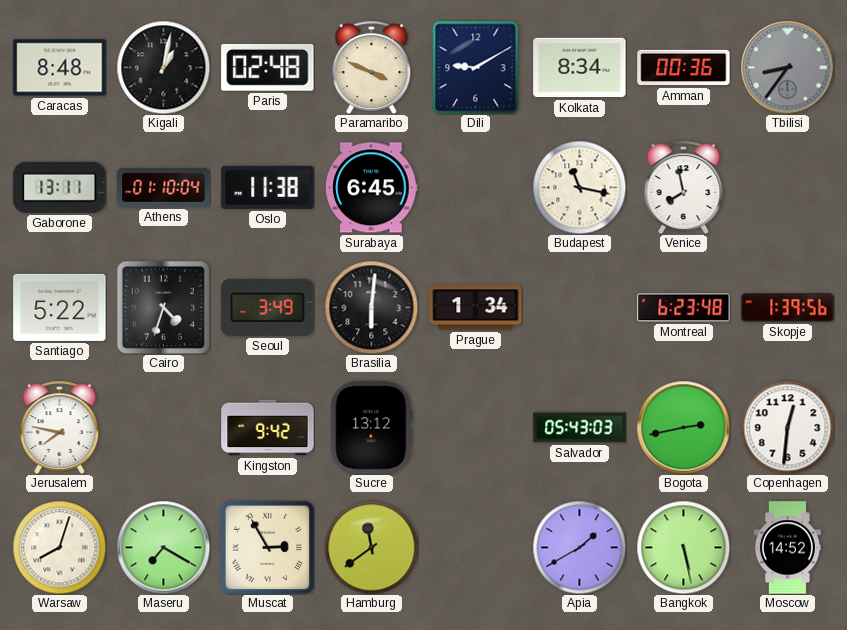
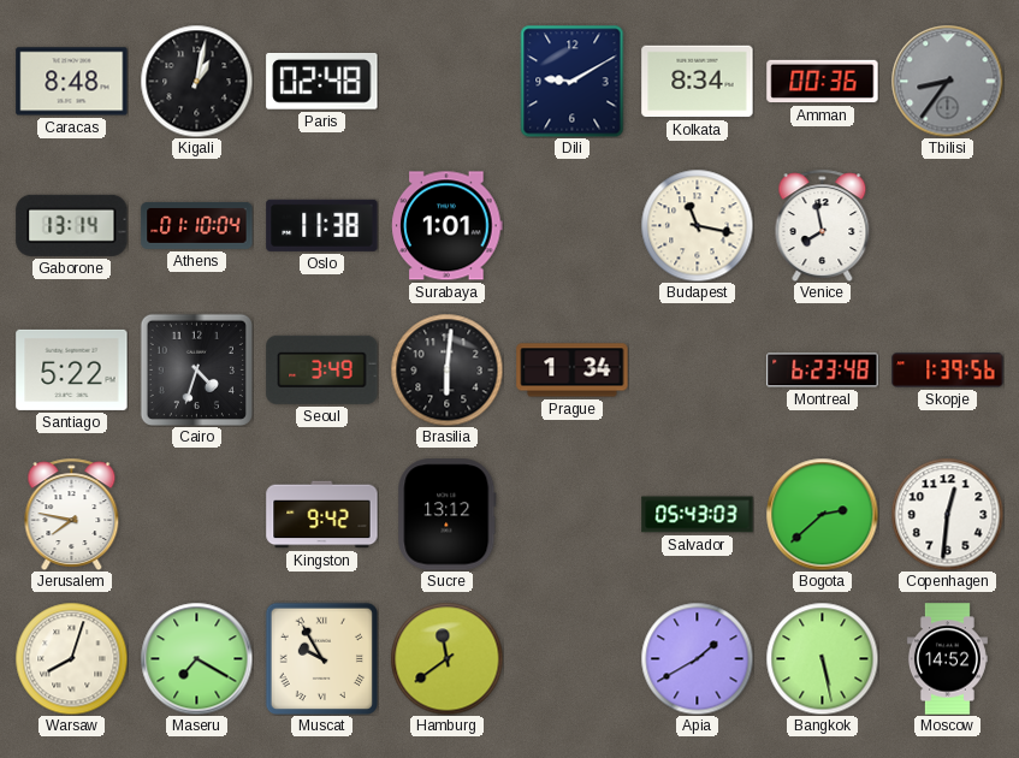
Paramaribo: 3:49 -> none (372, 67)
Gaborone: 13:11 -> 13:14 (72, 225)
Surabaya: 6:45 -> 1:01 (448, 226)
Bogota: 2:43 -> 2:38 (822, 514)
Muscat: 2:55 -> 9:55 (321, 658)
